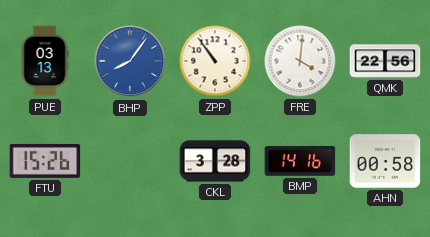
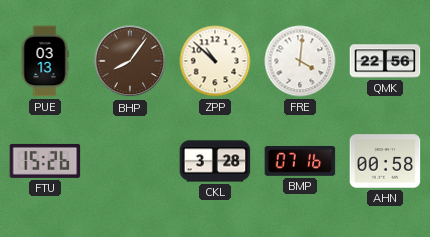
BHP dial: blue -> brown (130, 61)
ZPP: 10:54 -> 10:52 (215, 61)
BMP: 14:16 -> 07:16 (300, 161)
